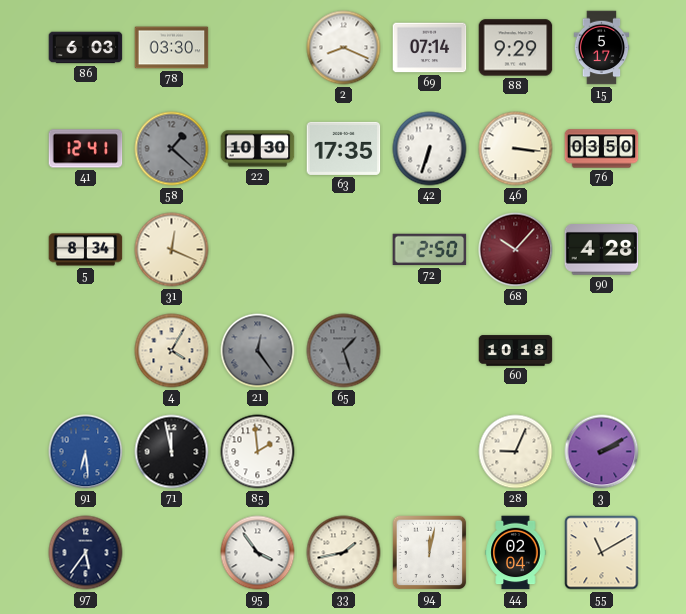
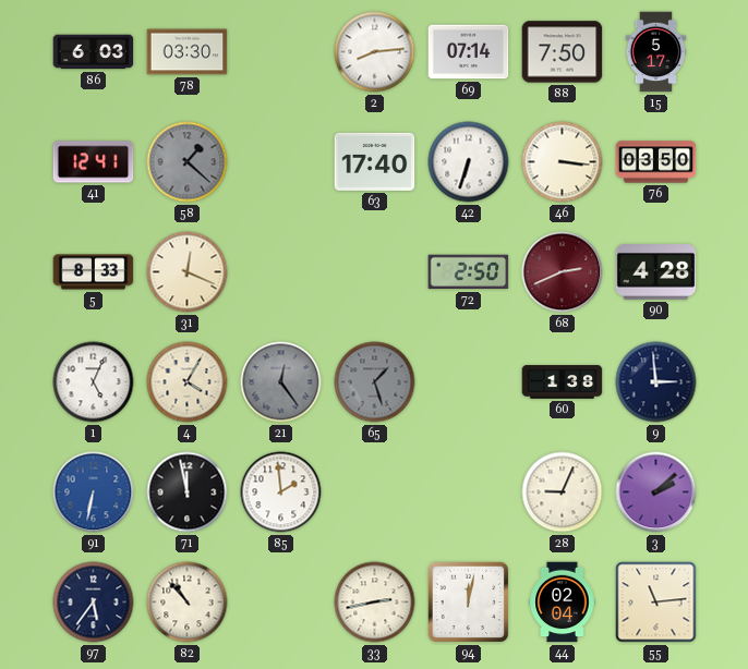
2: 8:19 -> 8:14 (375, 52)
88: 9:29 -> 7:50 (563, 52)
22: 10:30 -> none (258, 149)
63: 17:35 -> 17:40 (375, 161)
5: 8:34 -> 8:33 (94, 272)
68: 10:07 -> 2:41 (563, 272)
1: none -> 5:04 (94, 382)
60: 10:18 -> 1:38 (563, 382)
9: none -> 2:59 (656, 382)
91: 6:29 -> 6:32 (94, 492)
3: 2:10 -> 2:08 (656, 492)
82: none -> 10:53 (188, 603)
95: 3:54 -> none (258, 553)
33: 1:43 -> 2:43 (375, 603)
55: 11:10 -> 11:14 (656, 603)
